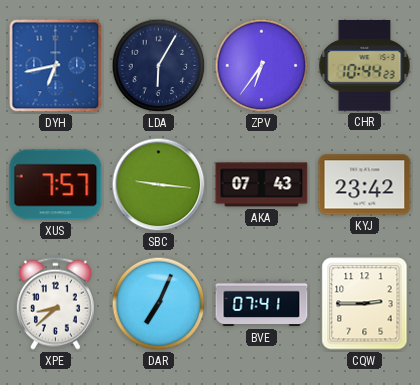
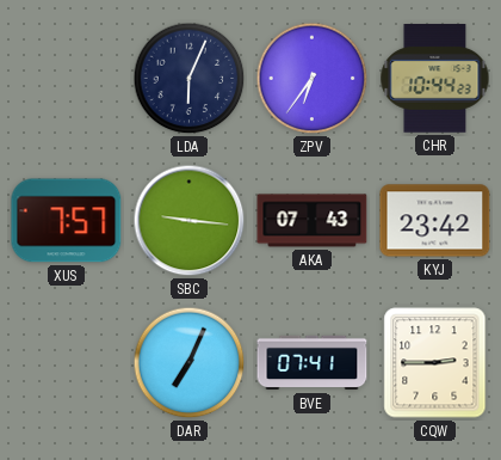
DYH: 6:43 -> none (56, 66)
LDA: 6:05 -> 6:04 (190, 79)
XPE: 8:38 -> none (55, 303)
